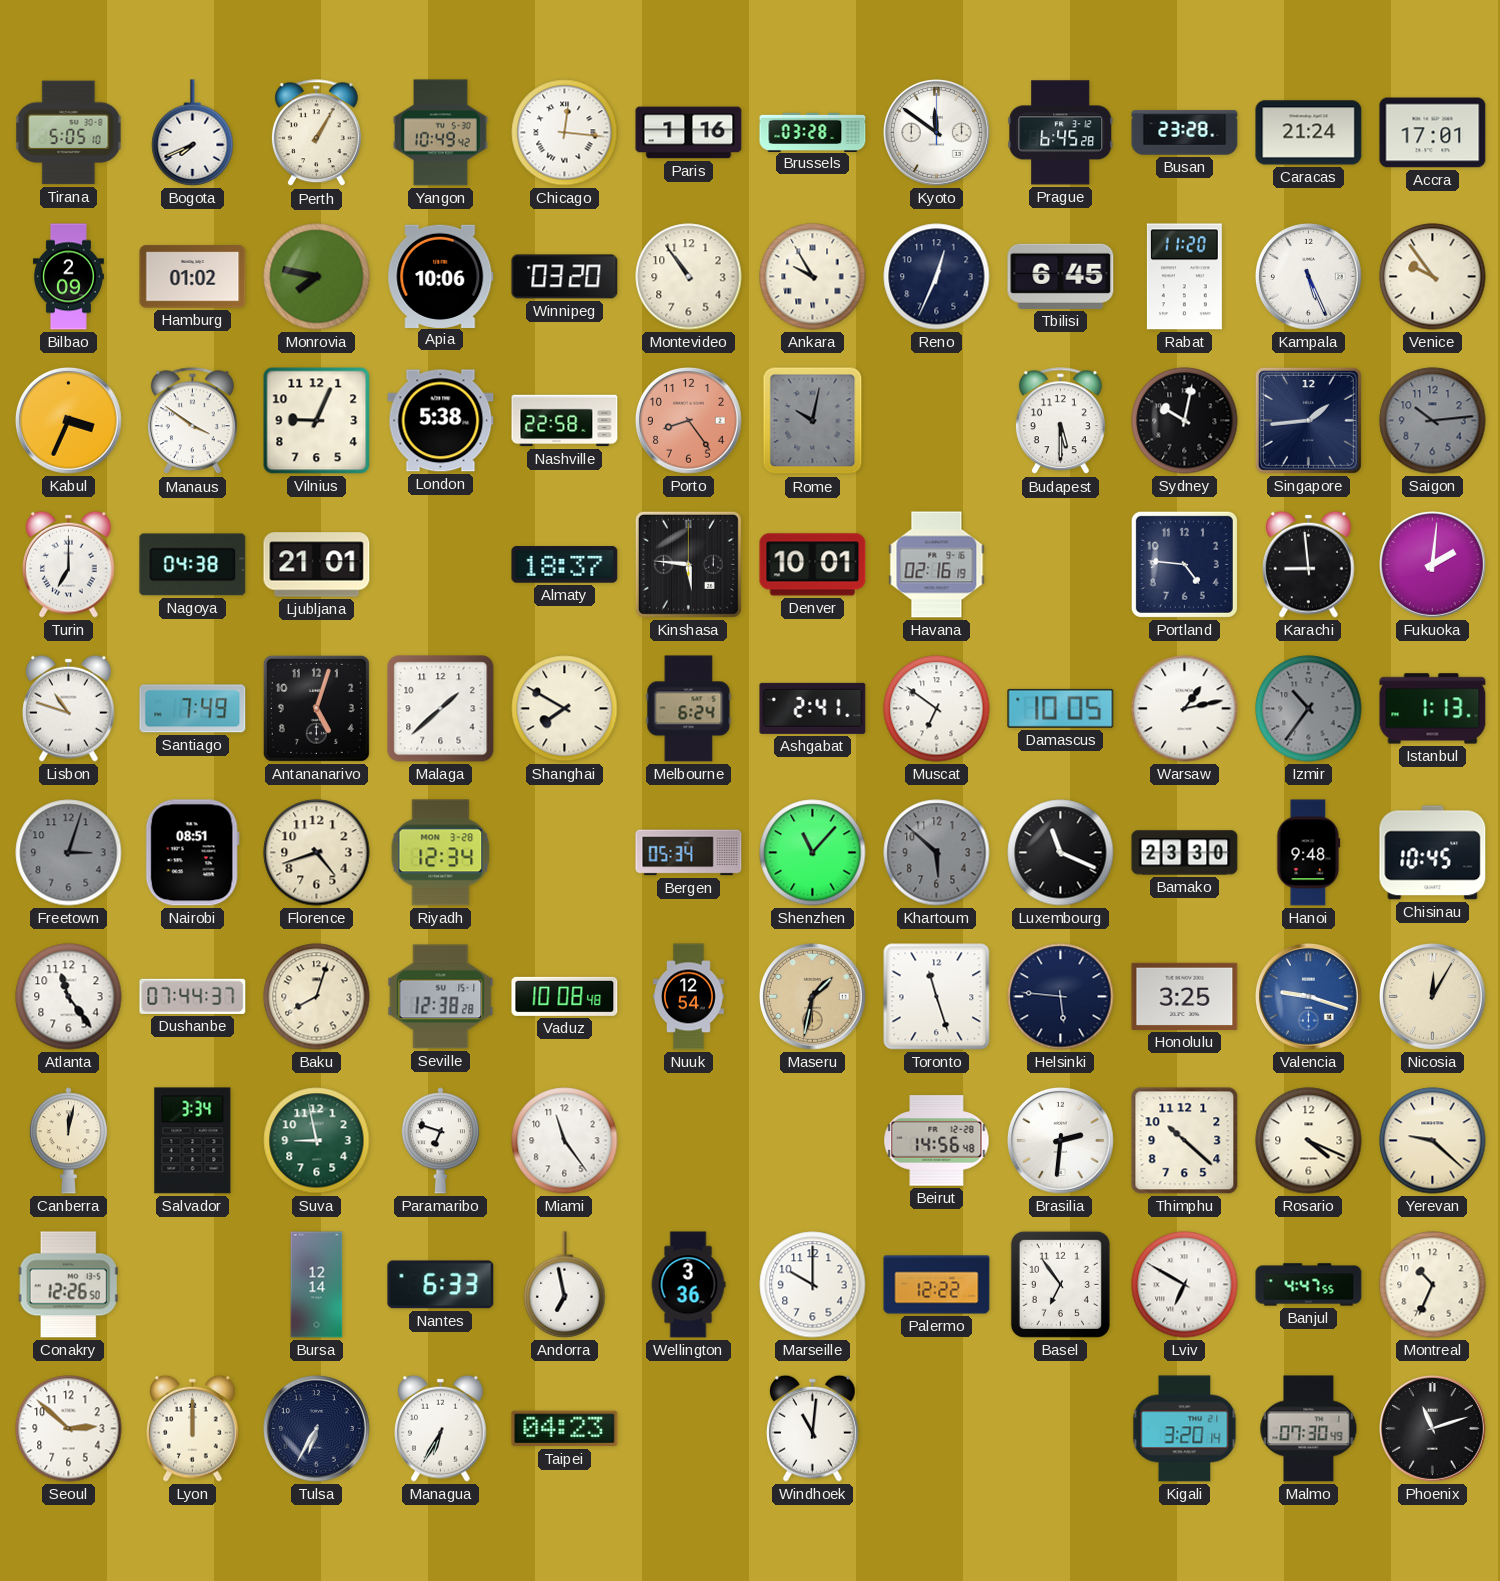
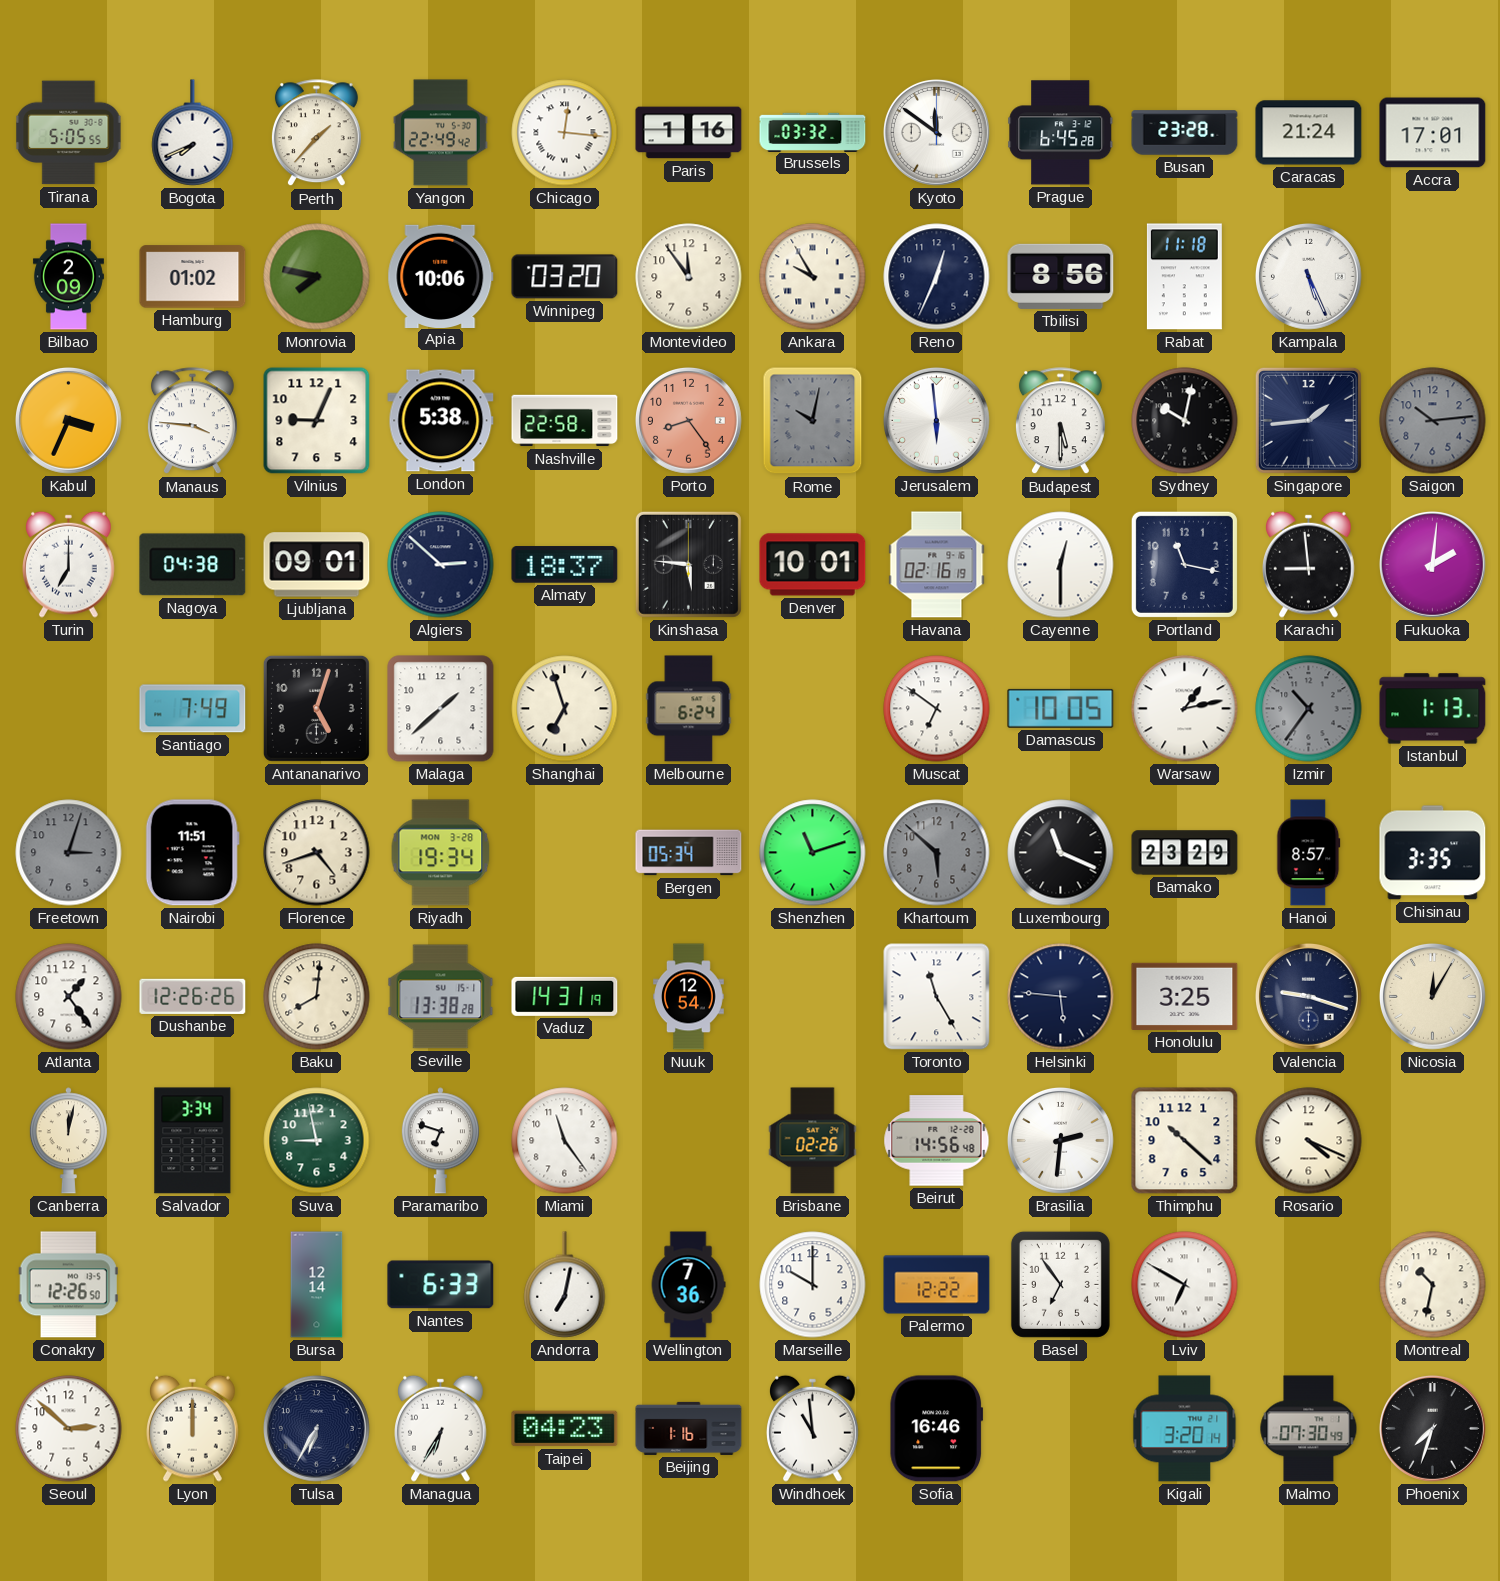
Tirana: 5:05:10 -> 5:05:55 (69, 133)
Perth: 1:05 -> 1:37 (316, 133)
Yangon: 10:49 -> 22:49 (440, 133)
Brussels: 03:28 -> 03:32 (813, 132)
Montevideo: 10:54 -> 11:54 (689, 277)
Tbilisi: 6:45 -> 8:56 (1061, 276)
Rabat: 11:20 -> 11:18 (1184, 277)
Venice: 9:54 -> none (1433, 277)
Manaus: 3:51 -> 3:46 (192, 421)
Jerusalem: none -> 5:59 (937, 421)
Ljubljana: 21:01 -> 09:01 (317, 565)
Algiers: none -> 2:52 (441, 565)
Cayenne: none -> 12:30 (1061, 565)
Portland: 4:46 -> 11:17 (1184, 564)
Lisbon: 10:48 -> none (69, 708)
Shanghai: 7:50 -> 6:57 (565, 709)
Ashgabat: 2:41 -> none (813, 708)
Nairobi: 08:51 -> 11:51 (192, 853)
Riyadh: 12:34 -> 19:34 (441, 853)
Shenzhen: 11:07 -> 11:12 (813, 853)
Bamako: 23:30 -> 23:29 (1185, 853)
Hanoi: 9:48 -> 8:57 (1309, 853)
Chisinau: 10:45 -> 3:35 (1433, 853)
Atlanta: 11:24 -> 1:24 (69, 997)
Dushanbe: 07:44 -> 12:26 (193, 996)
Baku: 8:03 -> 8:01 (317, 997)
Seville: 12:38 -> 13:38 (441, 997)
Vaduz: 10:08 -> 14:31 (565, 996)
Maseru: 1:32 -> none (813, 997)
Toronto: 11:27 -> 11:25 (937, 997)
Valencia dial: blue -> navy (1309, 997)
Brisbane: none -> 02:26 (813, 1141)
Yerevan: 9:22 -> none (1433, 1141)
Andorra: 6:58 -> 7:02 (565, 1285)
Wellington: 3:36 -> 7:36 (688, 1285)
Banjul: 4:47 -> none (1309, 1285)
Montreal: 10:34 -> 10:32 (1433, 1285)
Beijing: none -> 1:16 (689, 1428)
Windhoek: 11:01 -> 10:59 (813, 1428)
Sofia: none -> 16:46 (936, 1429)
Phoenix: 11:12 -> 7:33 (1433, 1429)
